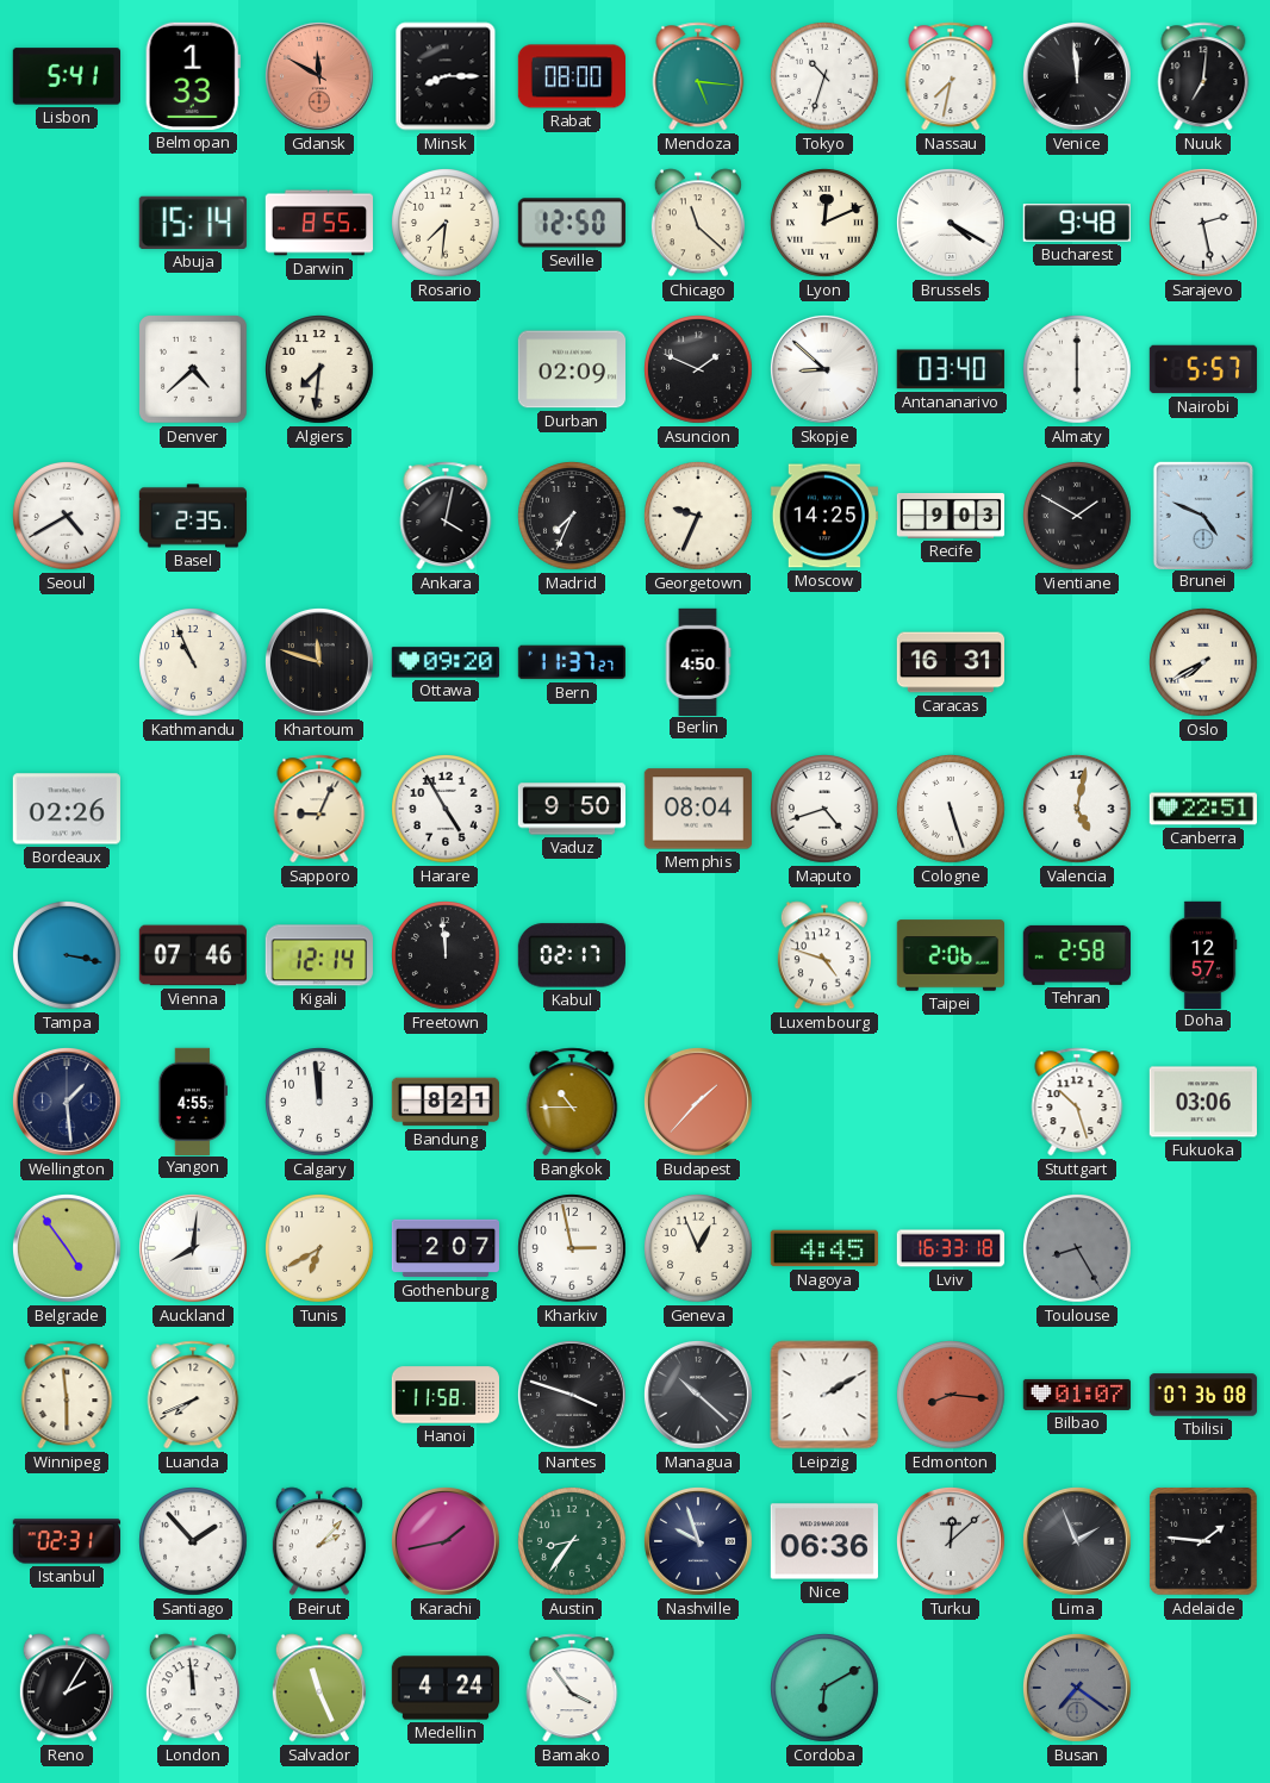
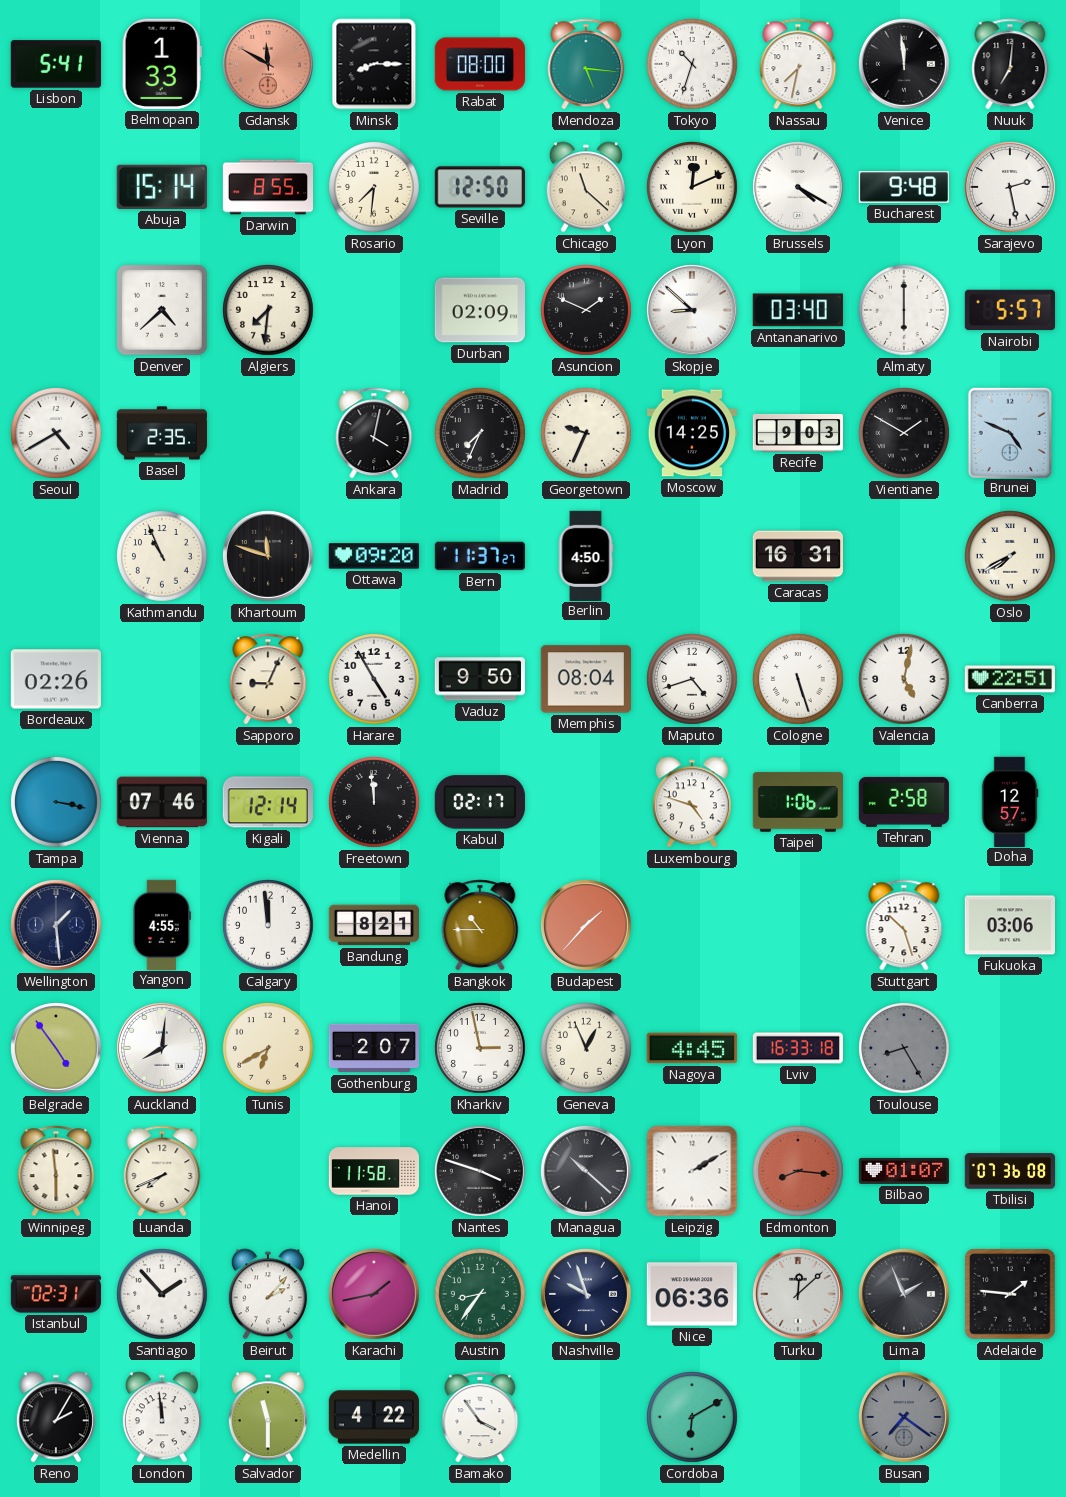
Taipei: 2:06 -> 1:06 (797, 802)
Salvador: 11:26 -> 11:30 (268, 1417)
Medellin: 4:24 -> 4:22 (373, 1417)
